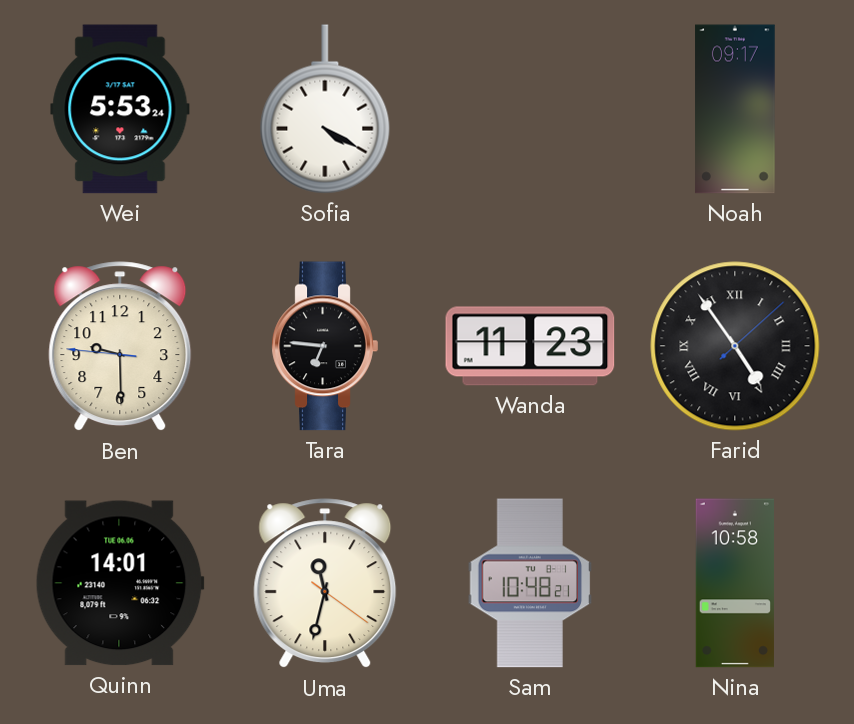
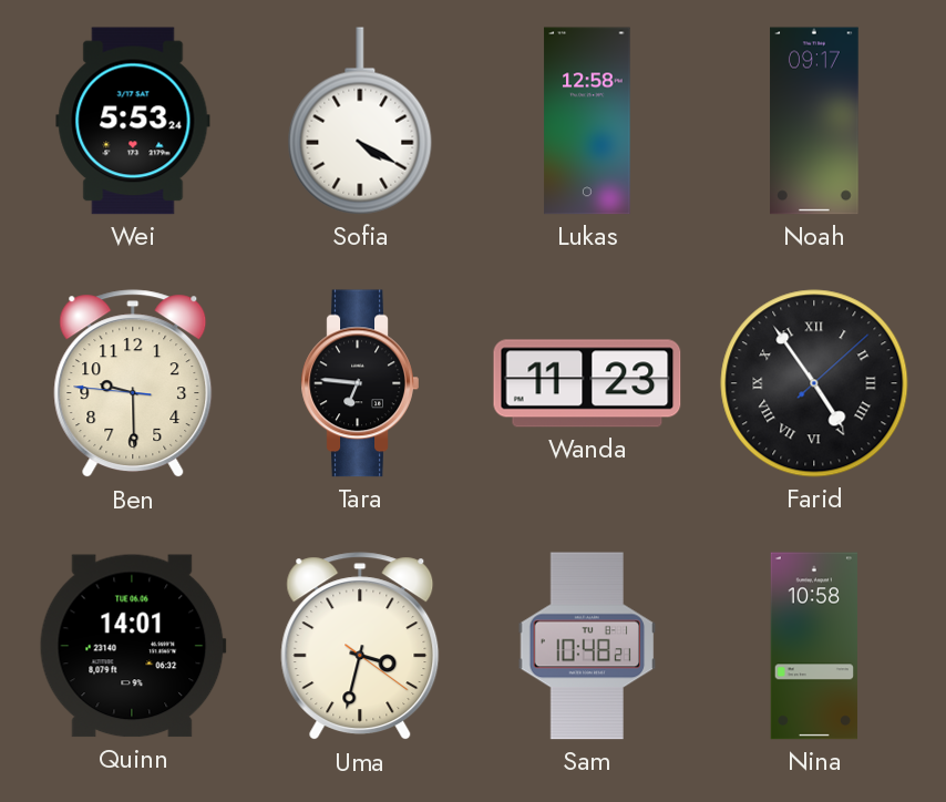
Lukas: none -> 12:58 (587, 121)
Uma: 11:32 -> 3:32 (360, 647)
